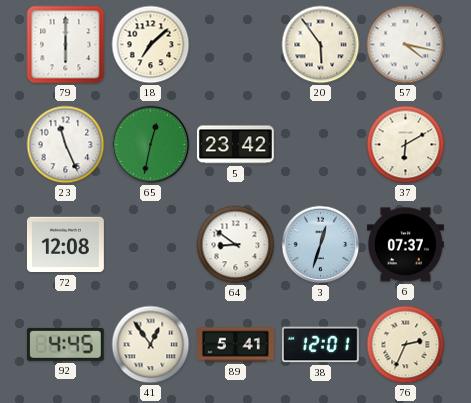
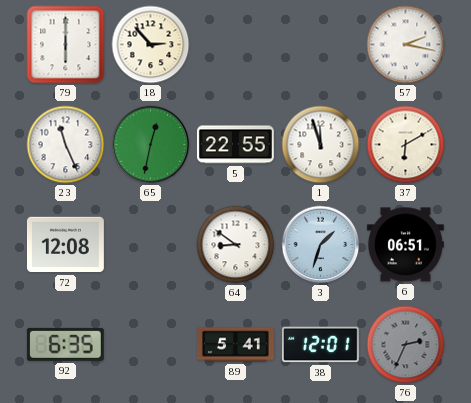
18: 7:08 -> 2:53 (151, 45)
20: 5:54 -> none (321, 45)
57: 4:17 -> 2:17 (406, 45)
5: 23:42 -> 22:55 (235, 145)
1: none -> 11:57 (321, 145)
3: 12:33 -> 1:33 (321, 245)
6: 07:37 -> 06:51 (405, 245)
92: 4:45 -> 6:35 (65, 344)
41: 12:54 -> none (151, 345)
76 dial: cream -> grey (406, 345)
